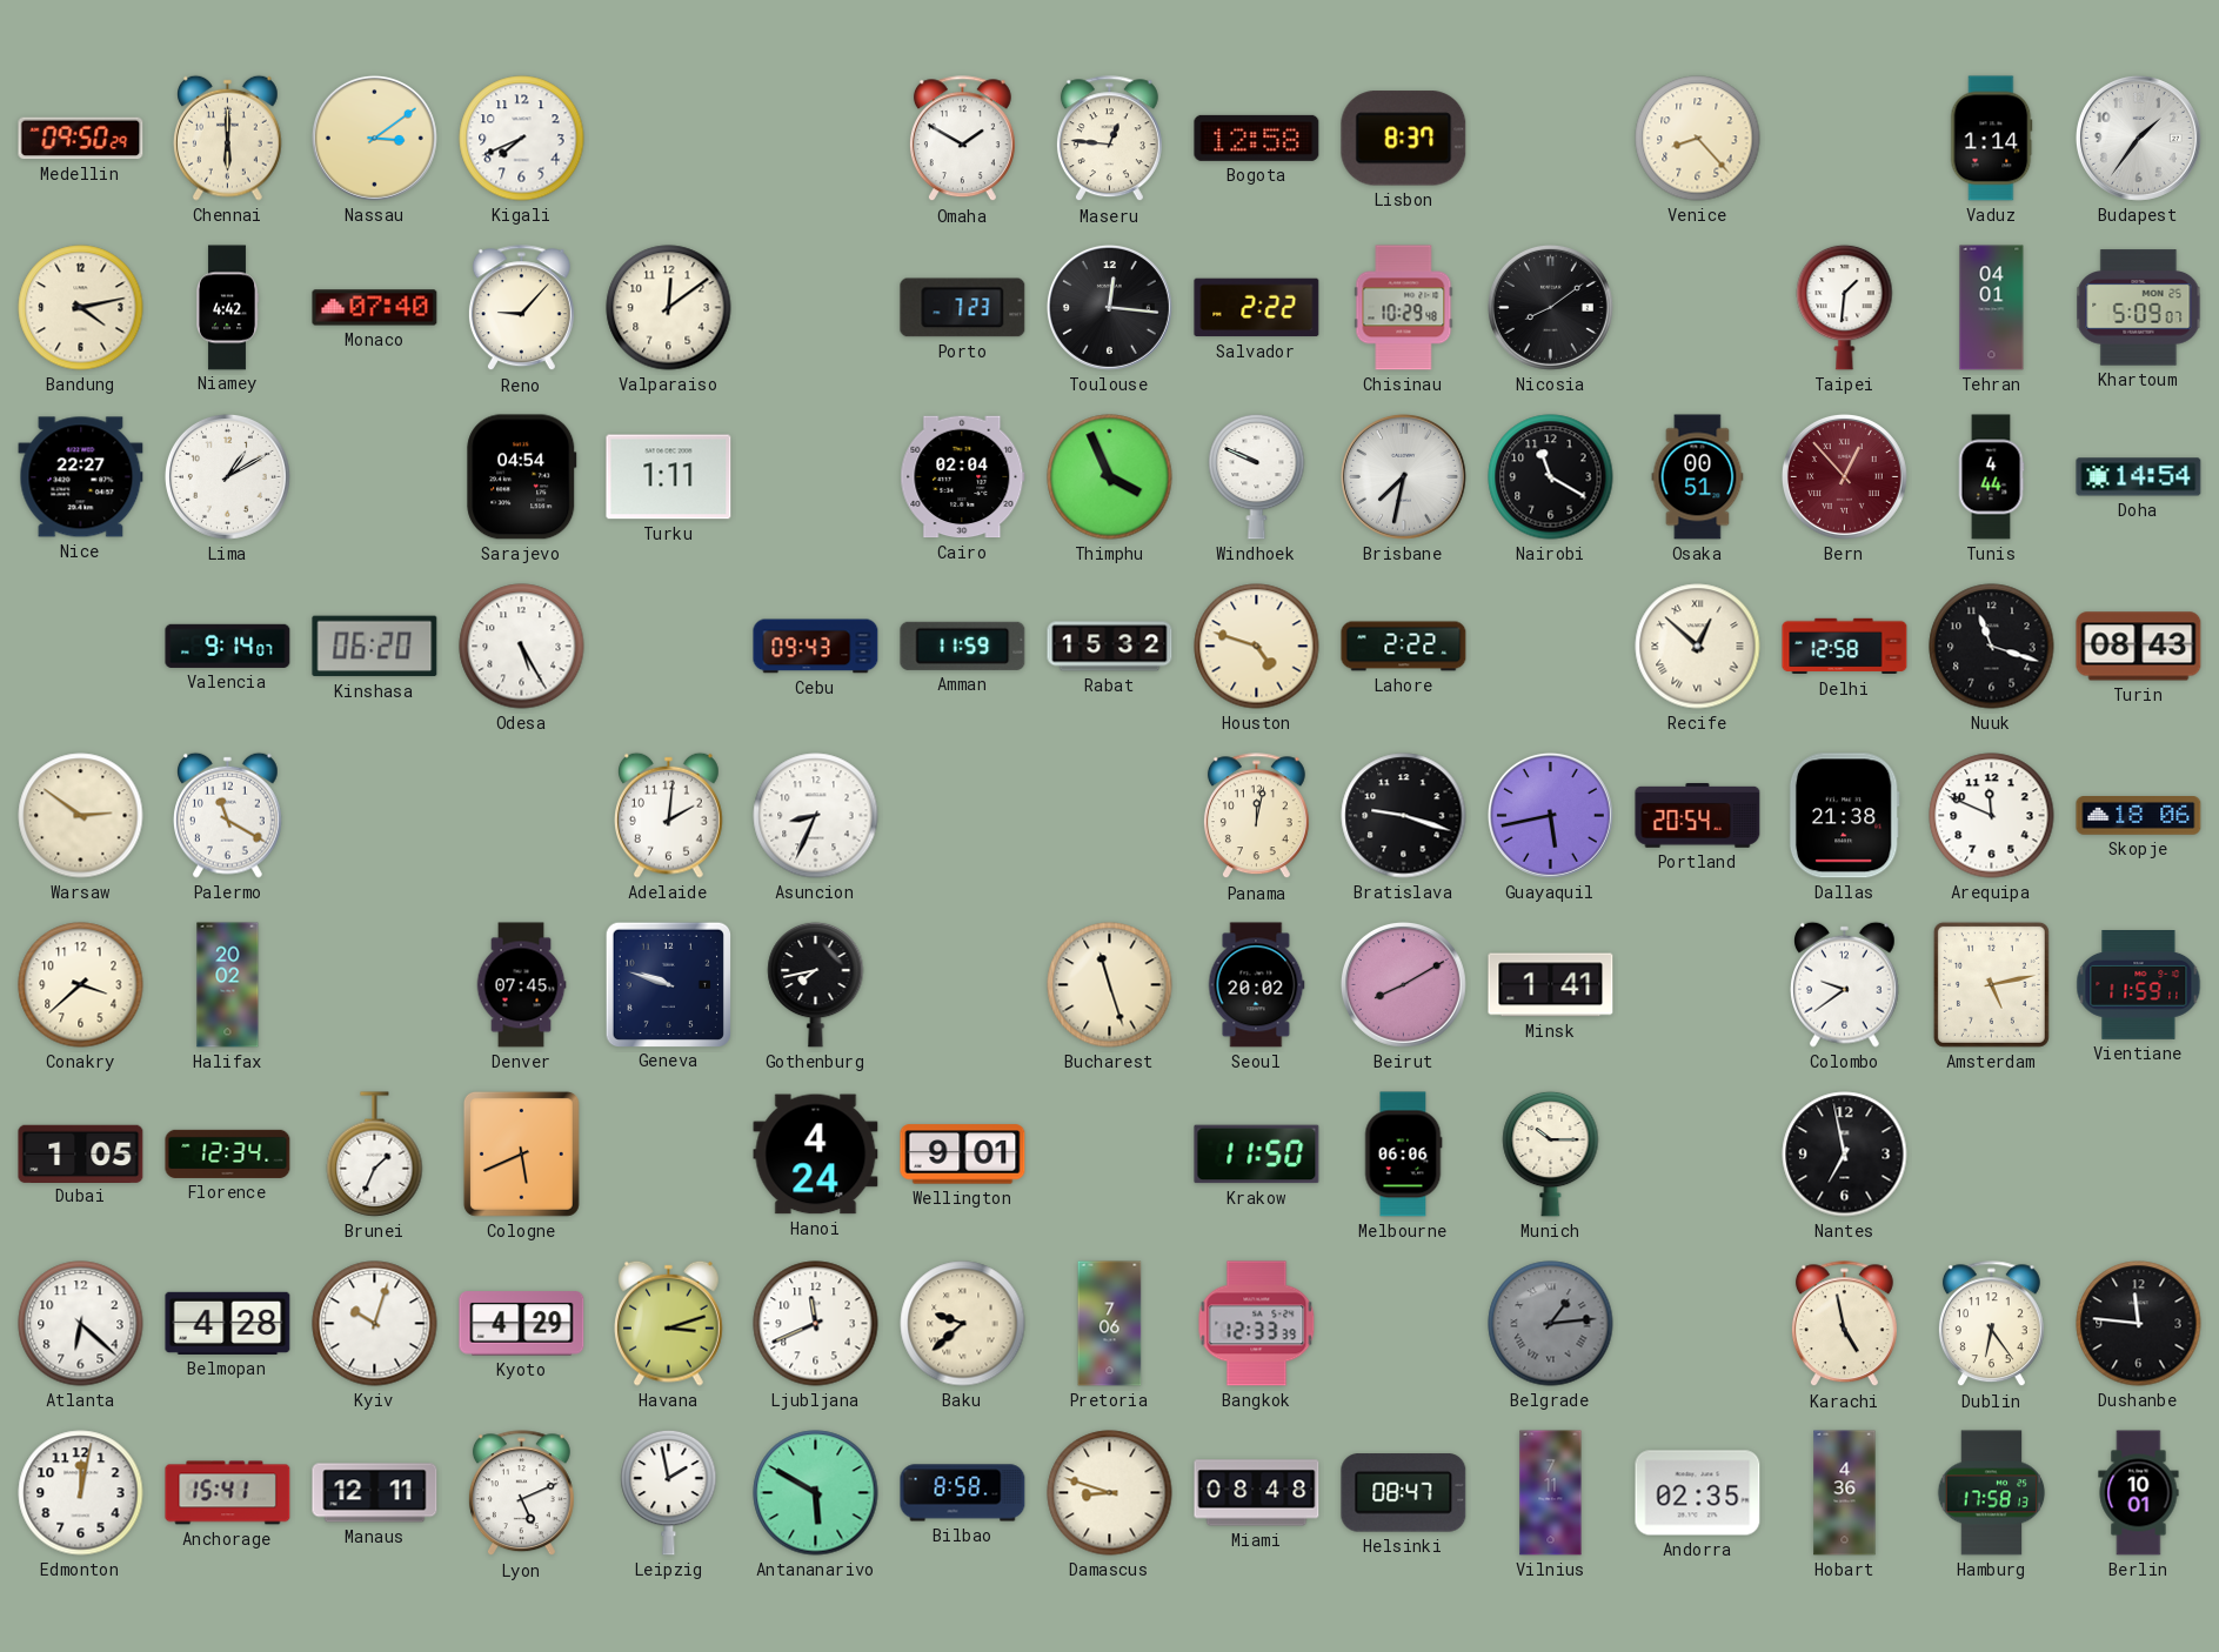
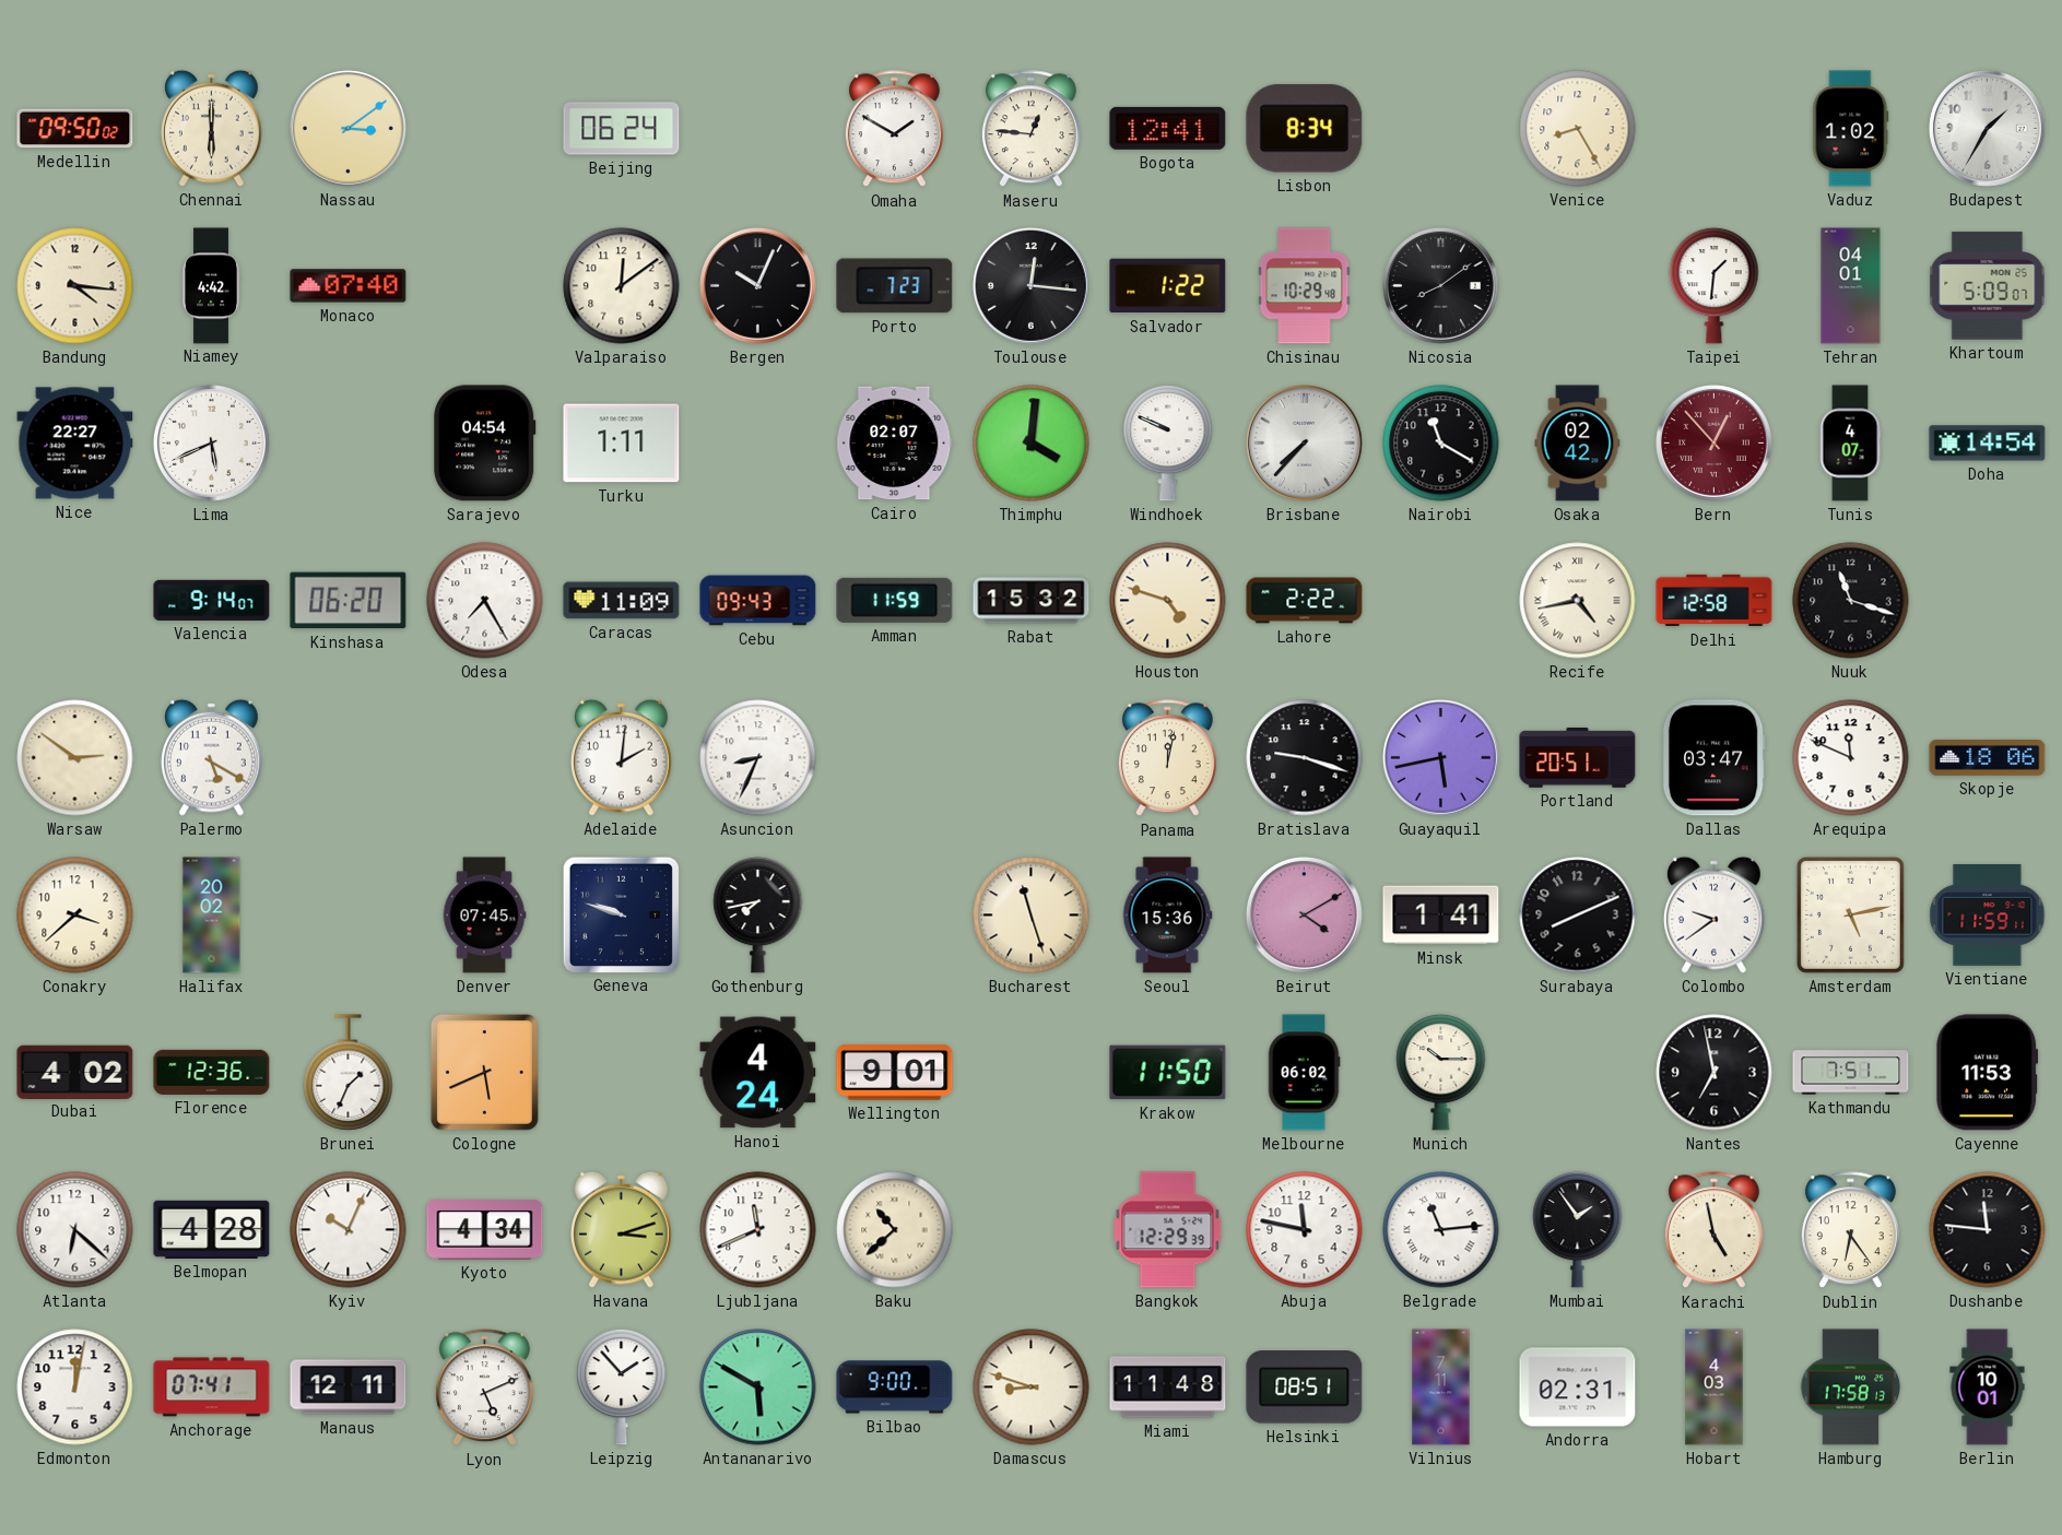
Medellin: 09:50:29 -> 09:50:02 (75, 129)
Kigali: 7:41 -> none (522, 139)
Beijing: none -> 06:24 (622, 129)
Bogota: 12:58 -> 12:41 (1168, 128)
Lisbon: 8:37 -> 8:34 (1305, 129)
Venice: 8:23 -> 8:25 (1578, 129)
Vaduz: 1:14 -> 1:02 (1851, 129)
Budapest: 1:36 -> 1:35 (1987, 128)
Bandung: 4:13 -> 4:16 (75, 286)
Reno: 9:07 -> none (521, 308)
Bergen: none -> 10:04 (757, 285)
Salvador: 2:22 -> 1:22 (1168, 286)
Lima: 1:10 -> 5:41 (211, 442)
Cairo: 02:04 -> 02:07 (895, 444)
Thimphu: 3:56 -> 4:01 (1032, 444)
Brisbane: 7:32 -> 7:37 (1304, 442)
Osaka: 00:51 -> 02:42 (1578, 444)
Tunis: 4:44 -> 4:07 (1850, 444)
Odesa: 5:25 -> 7:25 (485, 601)
Caracas: none -> 11:09 (622, 601)
Recife: 12:52 -> 4:43 (1578, 601)
Turin: 08:43 -> none (2139, 647)
Palermo: 11:20 -> 5:20 (212, 757)
Portland: 20:54 -> 20:51 (1578, 757)
Dallas: 21:38 -> 03:47 (1713, 758)
Seoul: 20:02 -> 15:36 (1167, 916)
Beirut: 8:10 -> 4:10 (1304, 914)
Surabaya: none -> 8:11 (1578, 916)
Dubai: 1:05 -> 4:02 (75, 1072)
Florence: 12:34 -> 12:36 (212, 1072)
Melbourne: 06:06 -> 06:02 (1304, 1073)
Kathmandu: none -> 7:51 (1851, 1073)
Cayenne: none -> 11:53 (1988, 1073)
Kyiv: 10:03 -> 10:04 (349, 1230)
Kyoto: 4:29 -> 4:34 (485, 1230)
Baku: 9:38 -> 10:38 (895, 1230)
Pretoria: 7:06 -> none (1110, 1324)
Bangkok: 12:33 -> 12:29 (1168, 1230)
Abuja: none -> 11:47 (1305, 1230)
Belgrade: 1:14 -> 11:14 (1441, 1230)
Belgrade dial: grey -> white (1441, 1230)
Mumbai: none -> 1:54 (1578, 1229)
Anchorage: 15:41 -> 07:41 (212, 1388)
Leipzig: 1:58 -> 1:53 (622, 1386)
Bilbao: 8:58 -> 9:00 (895, 1388)
Miami: 08:48 -> 11:48 (1168, 1388)
Helsinki: 08:47 -> 08:51 (1305, 1388)
Andorra: 02:35 -> 02:31 (1578, 1388)
Hobart: 4:36 -> 4:03 (1715, 1388)
